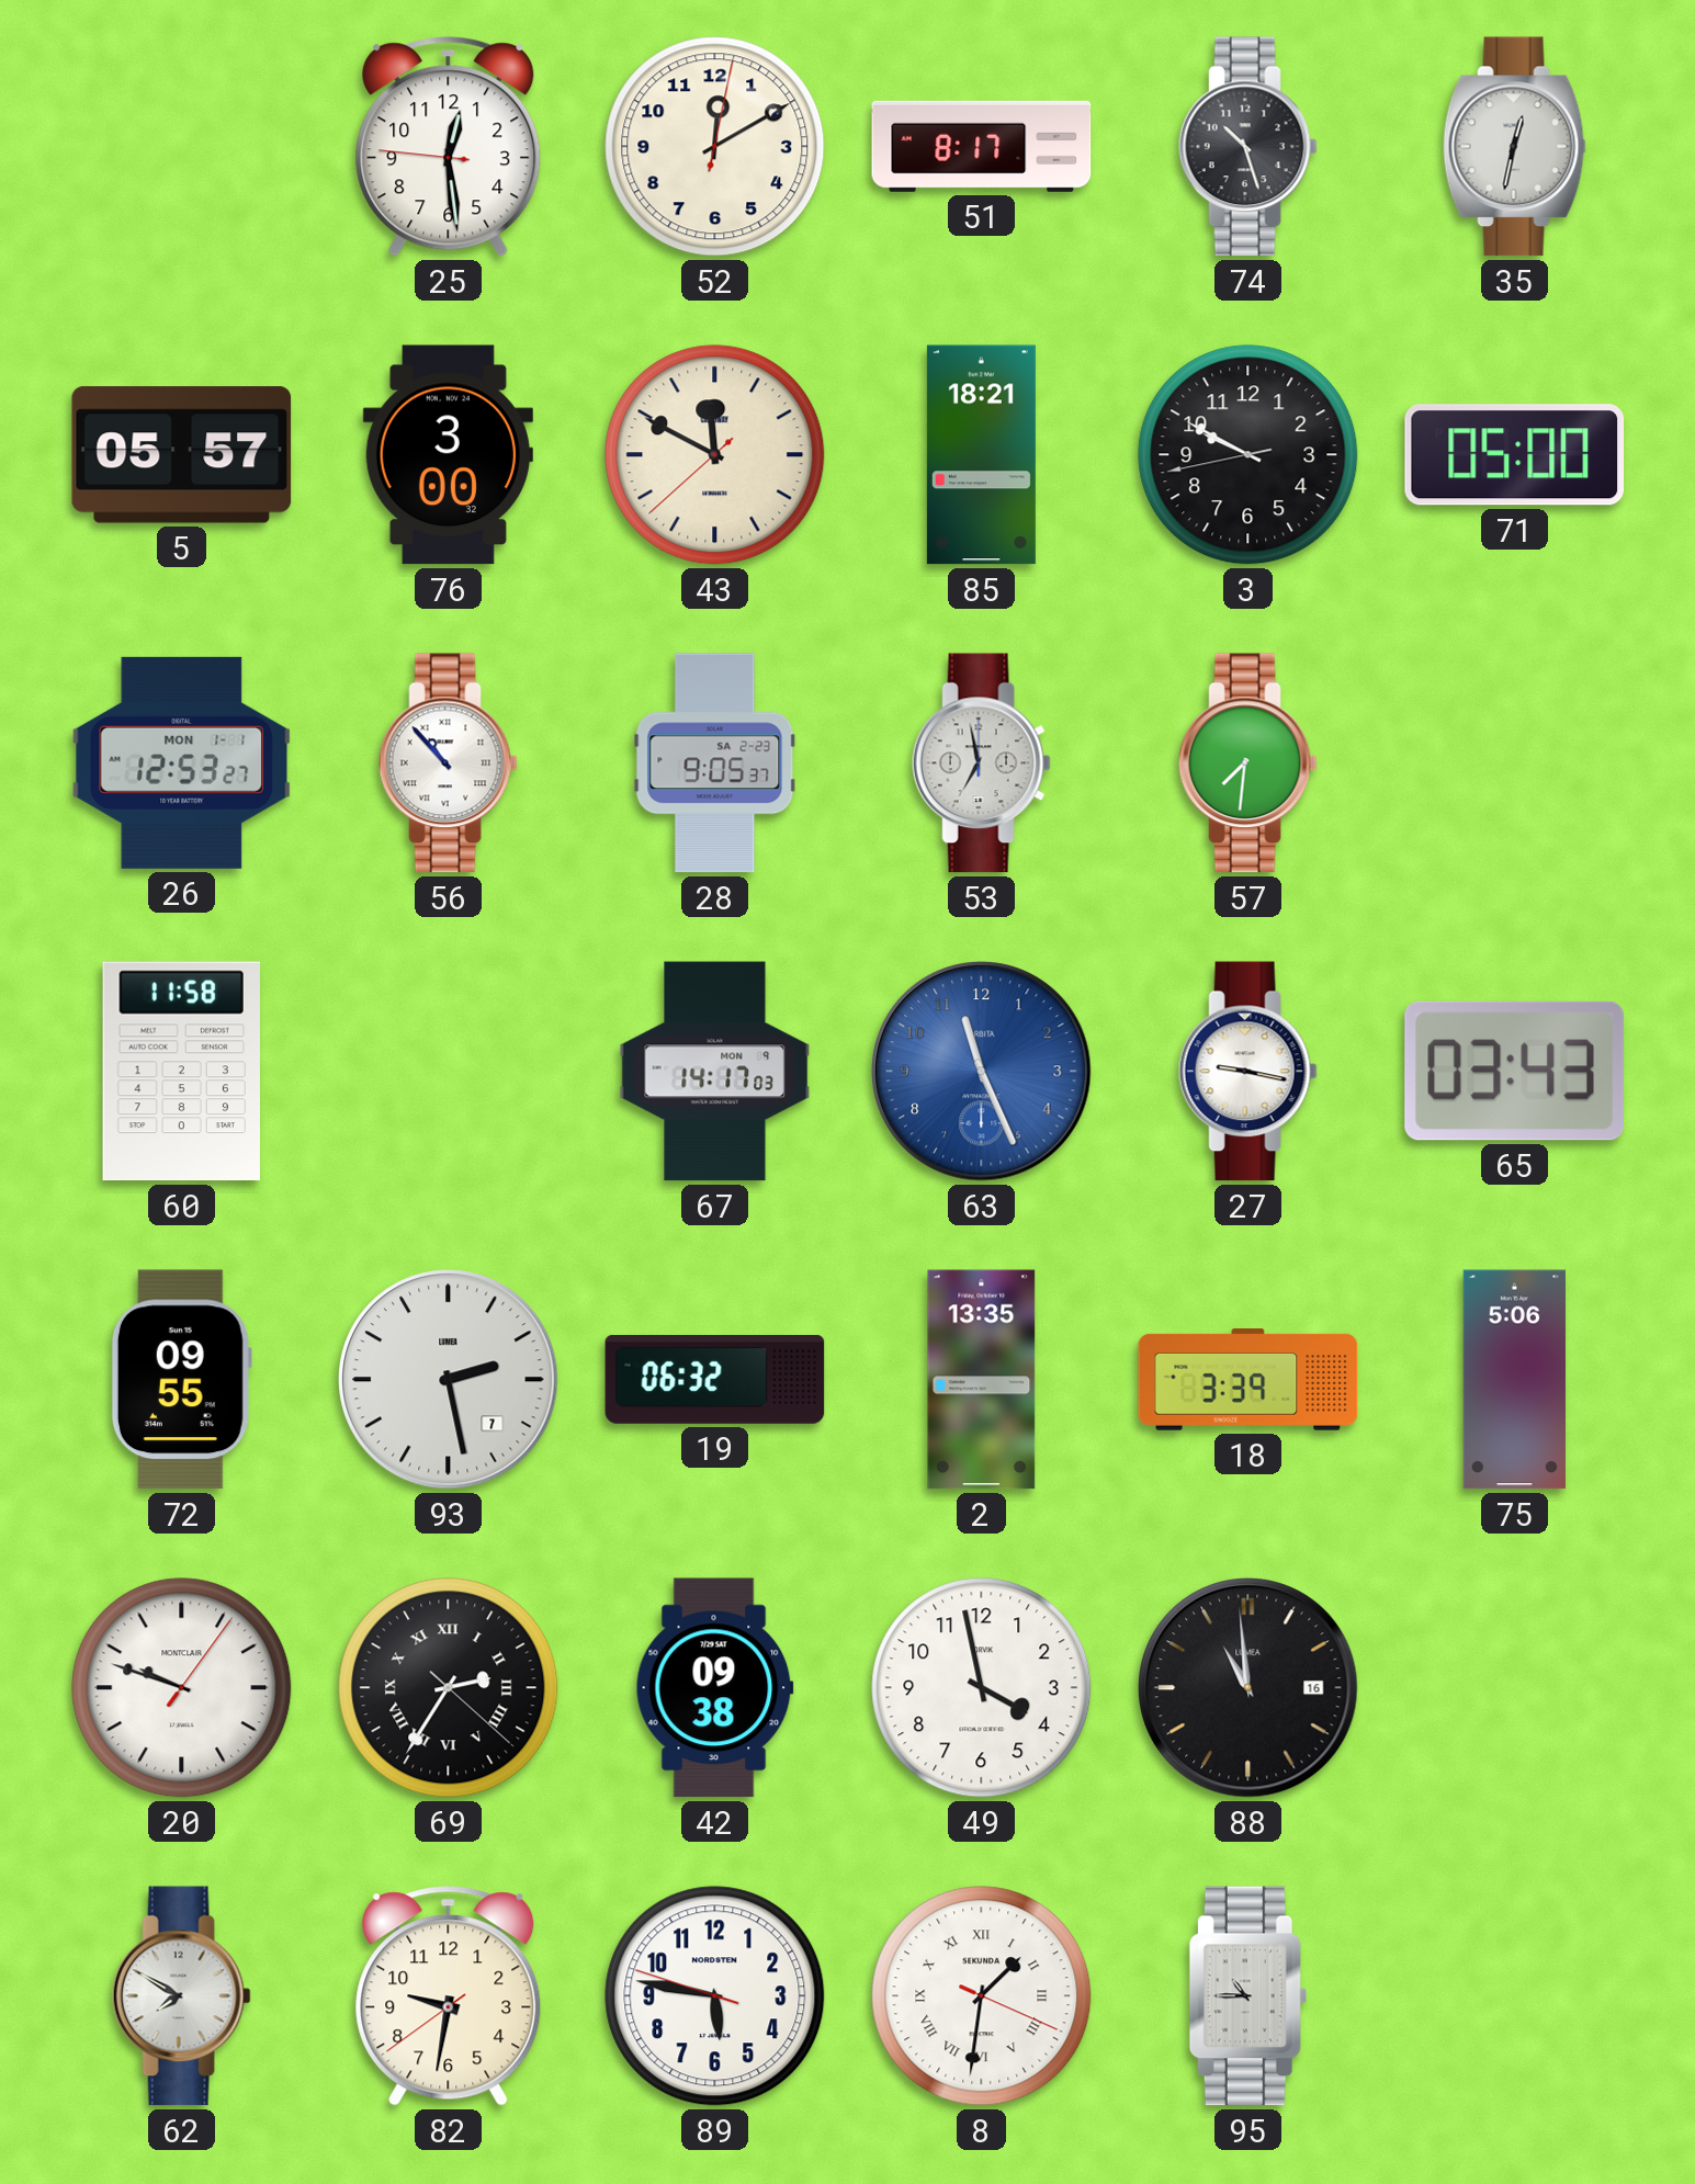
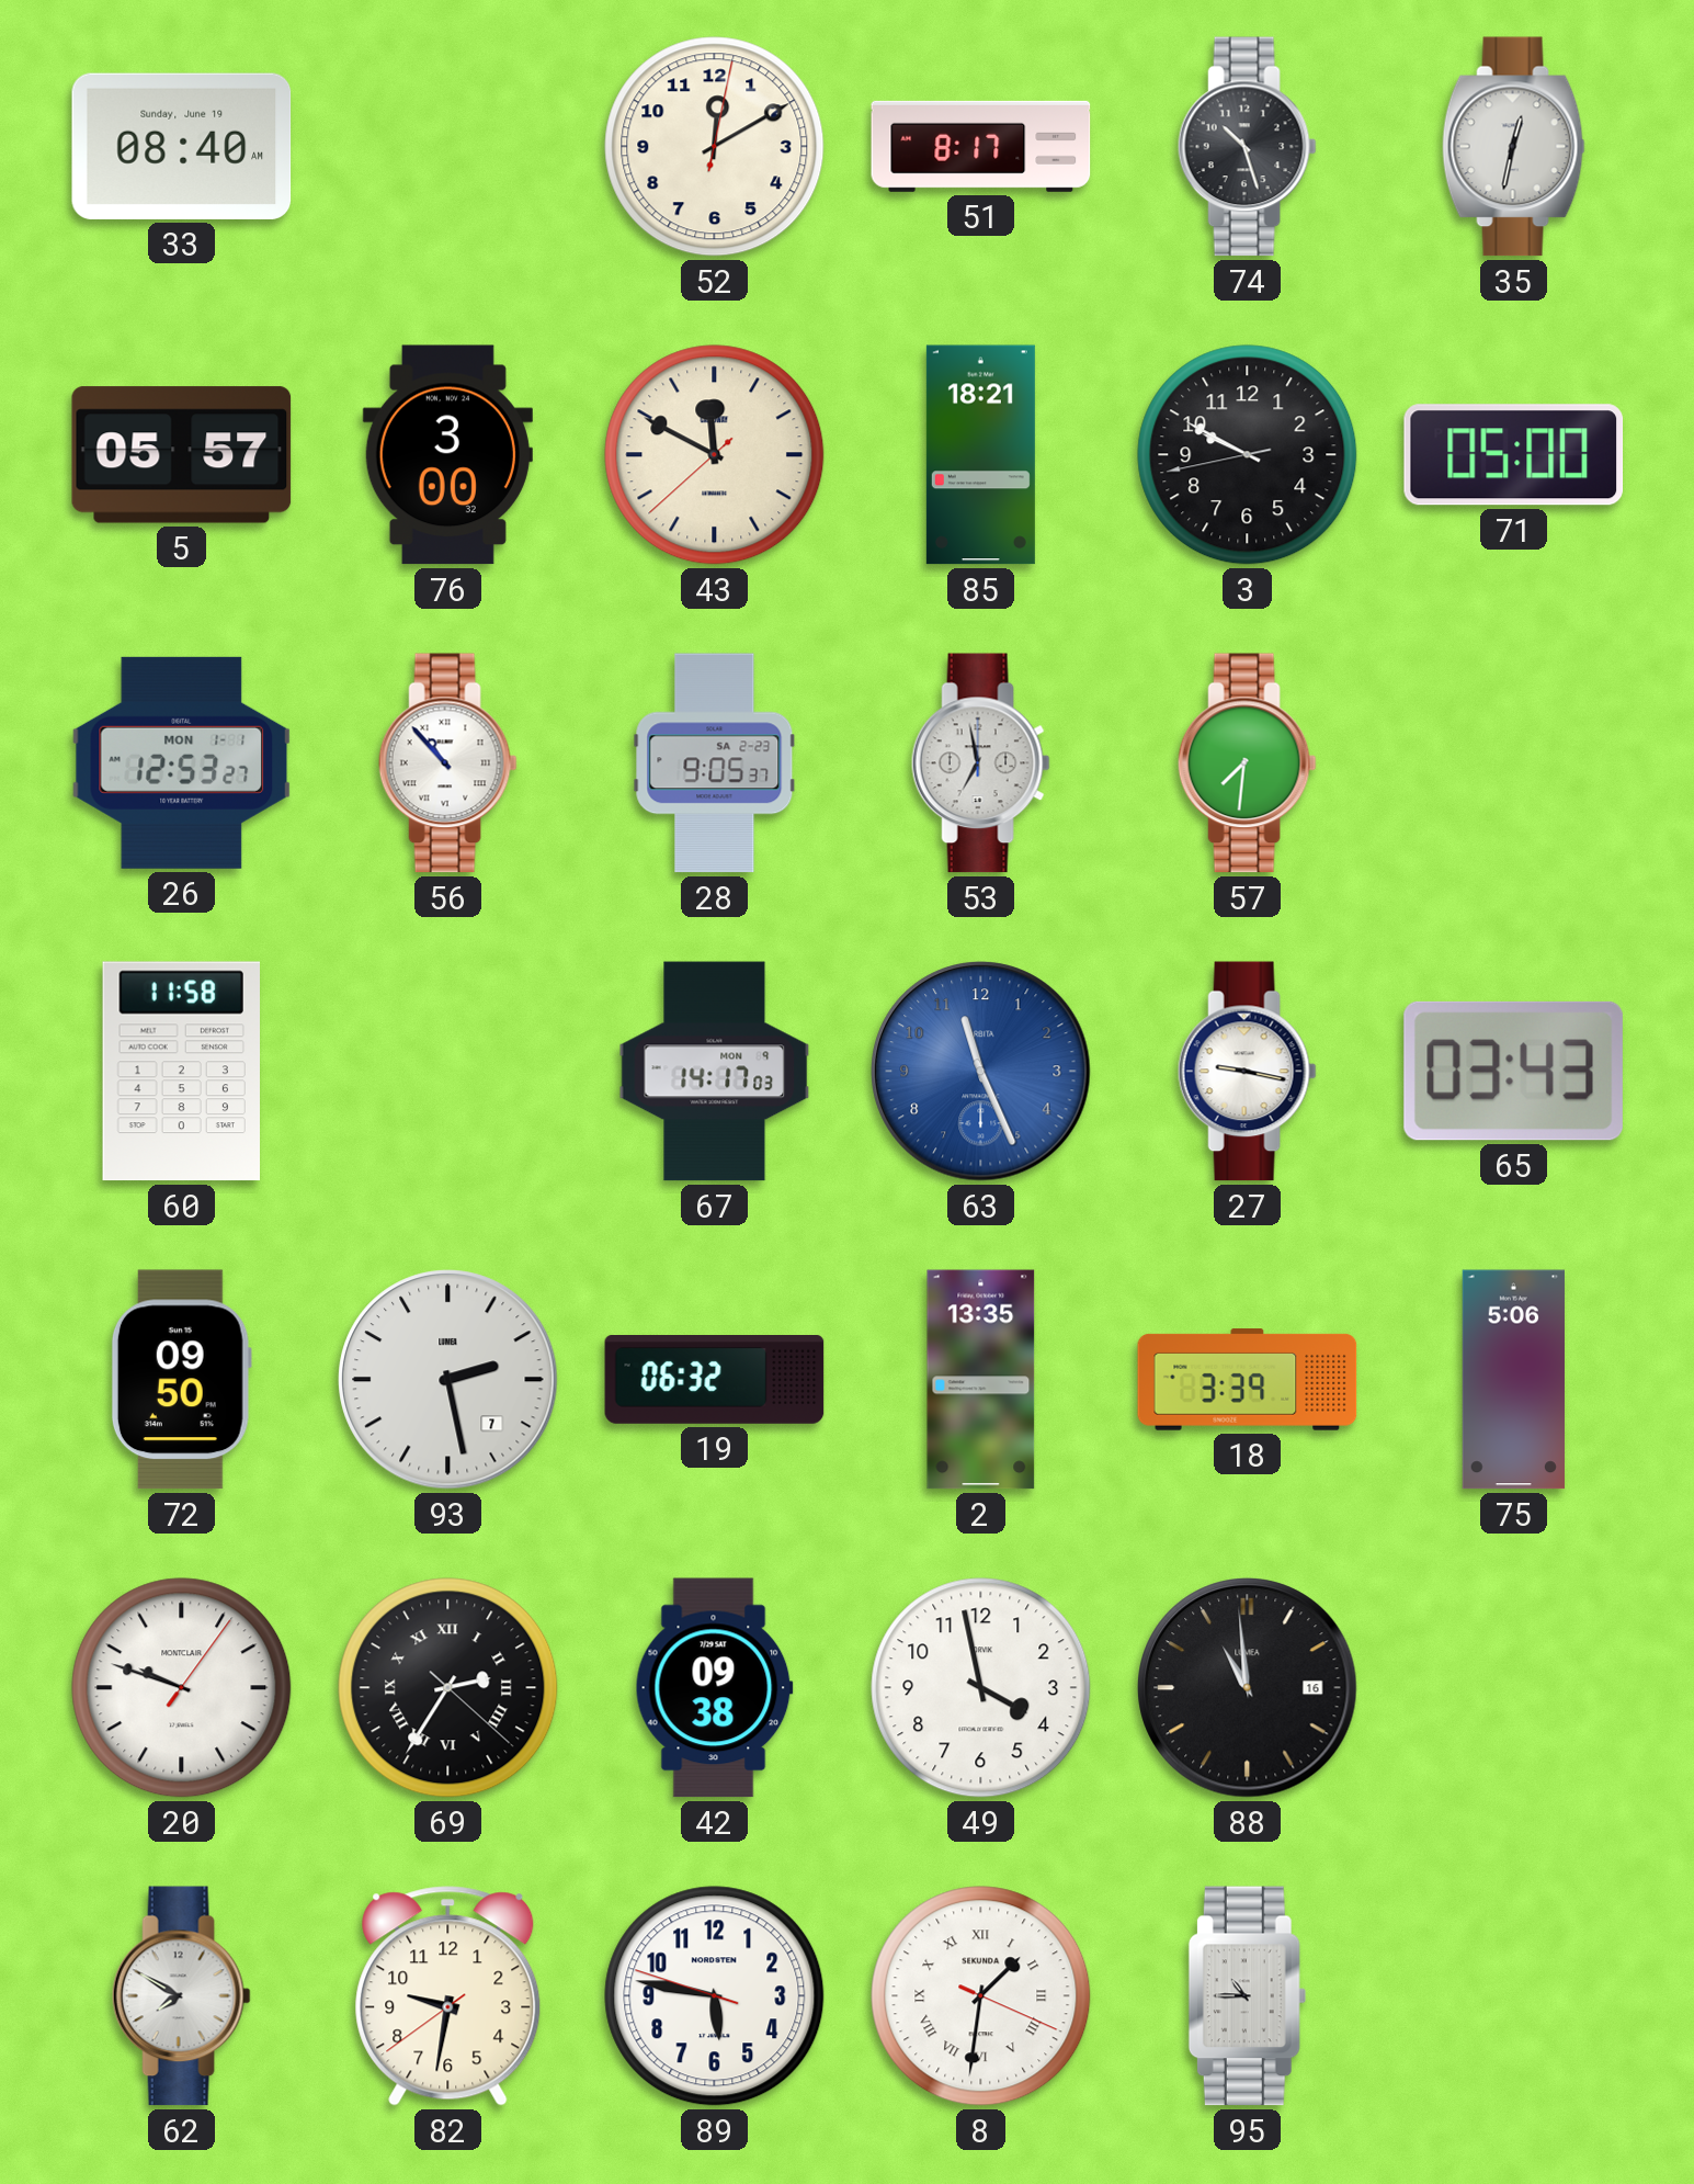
33: none -> 08:40 (182, 146)
25: 12:28 -> none (449, 147)
72: 09:55 -> 09:50 (181, 1380)
